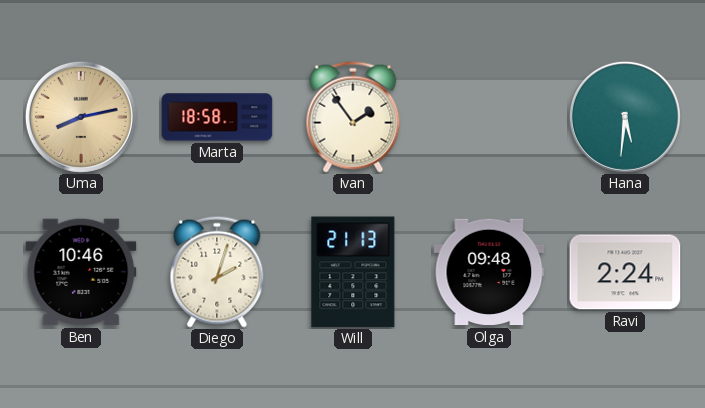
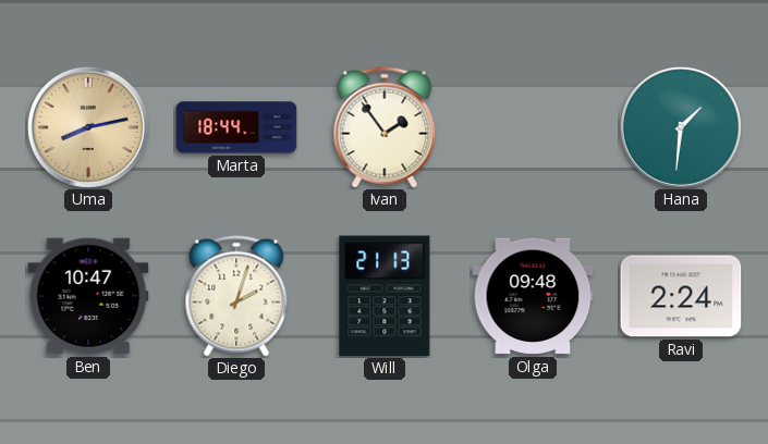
Marta: 18:58 -> 18:44 (236, 127)
Hana: 5:31 -> 1:31 (681, 127)
Ben: 10:46 -> 10:47 (88, 296)
